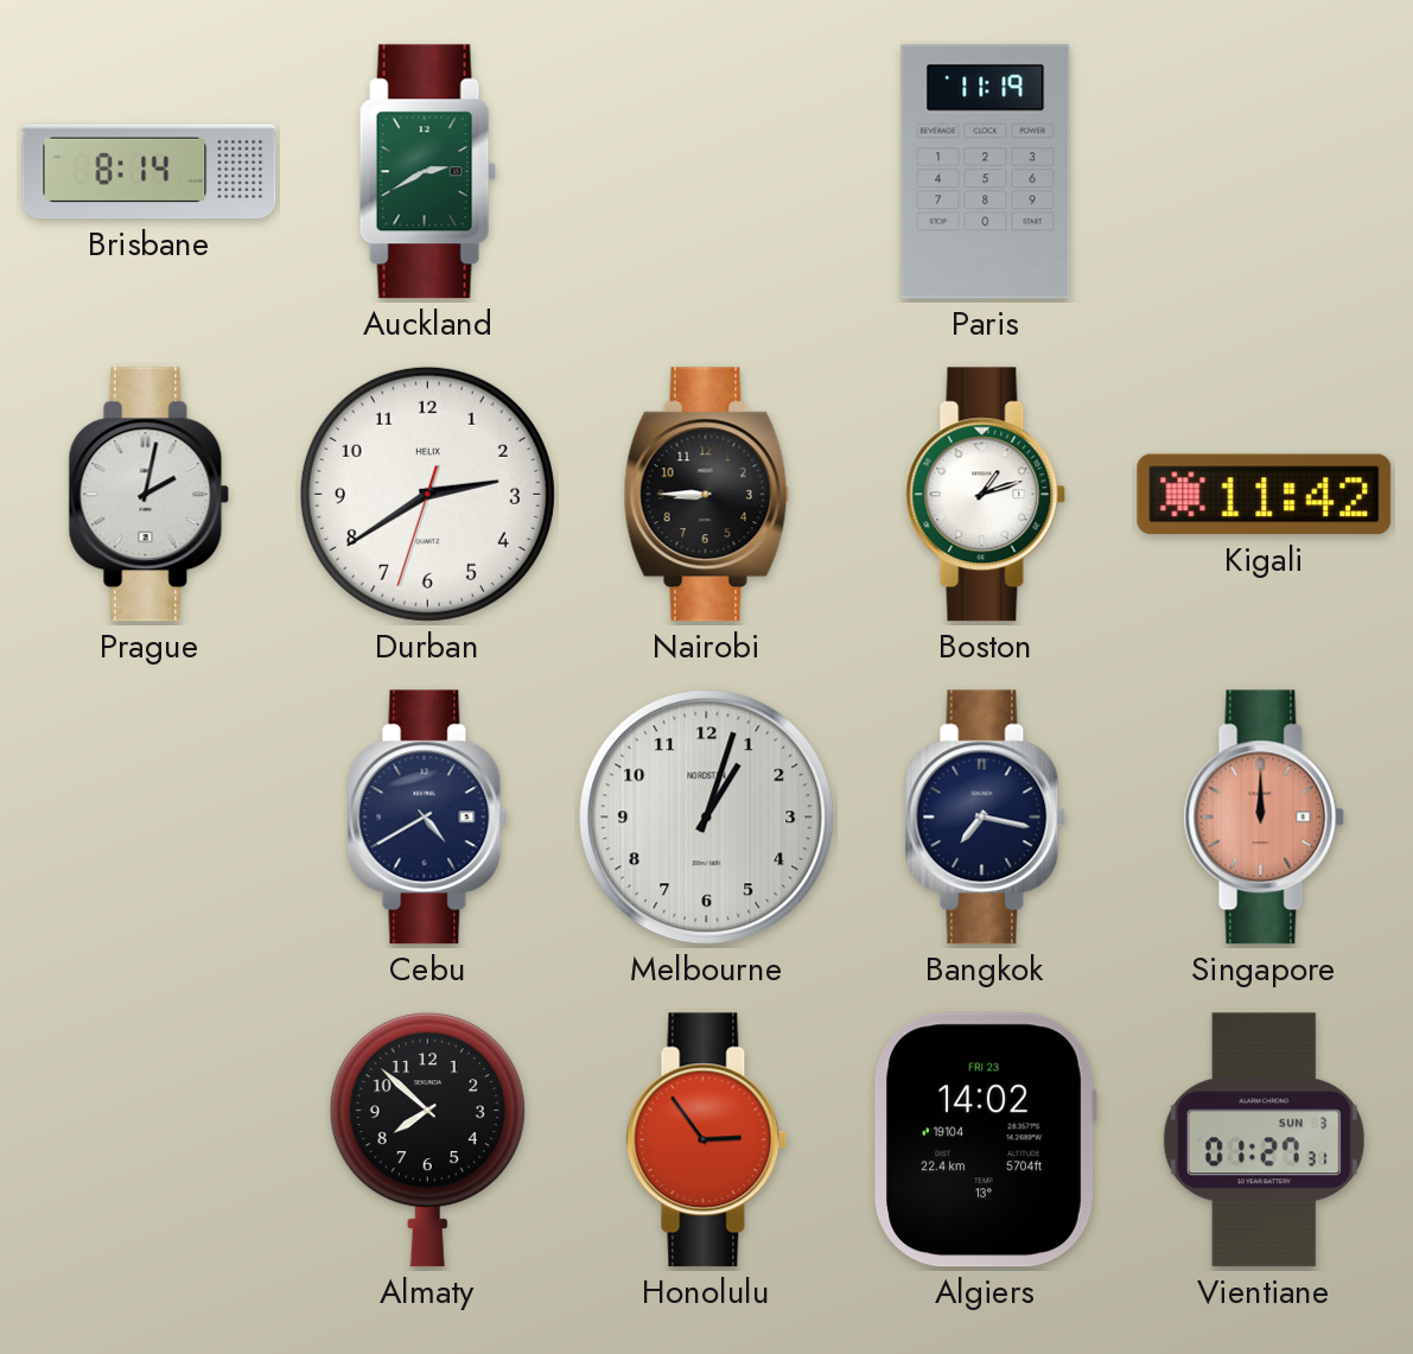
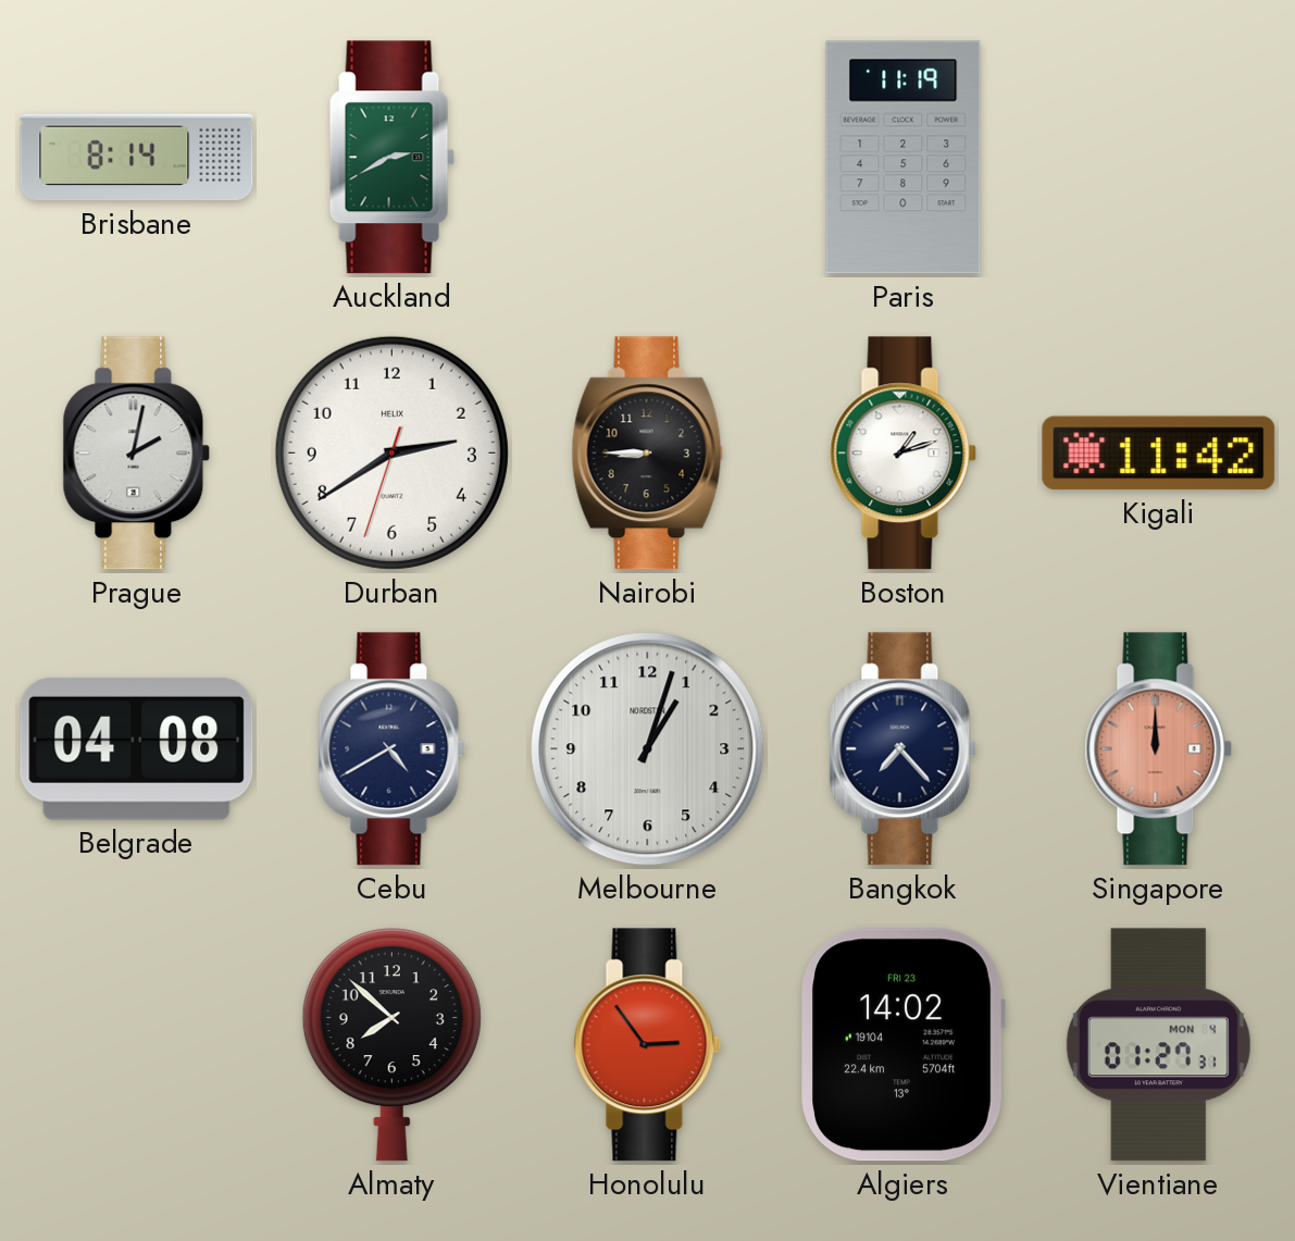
Belgrade: none -> 04:08 (137, 748)
Bangkok: 7:17 -> 7:23 (904, 749)
Vientiane date: SUN 3 -> MON 4 (1158, 1045)
